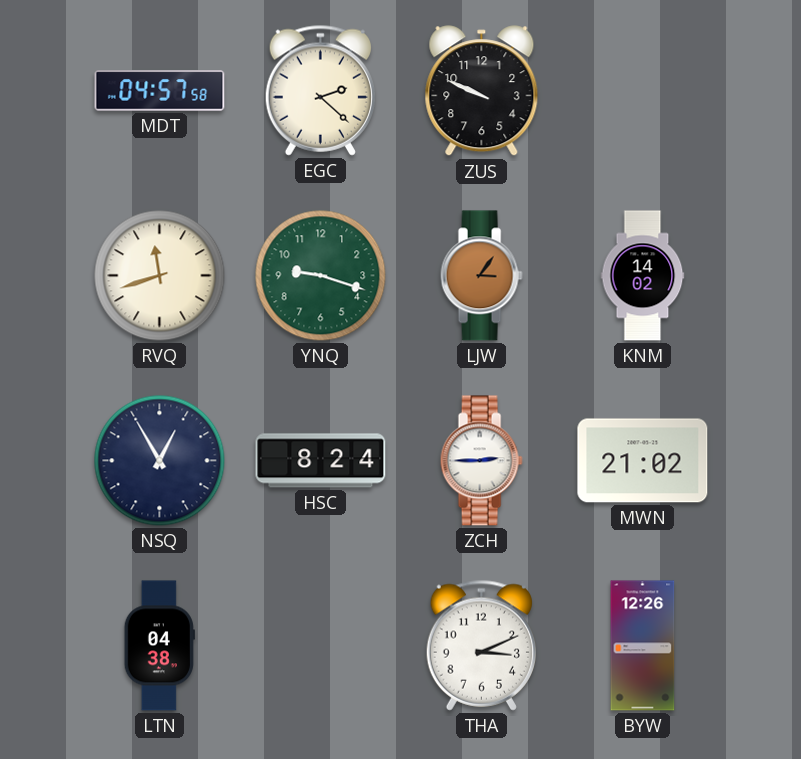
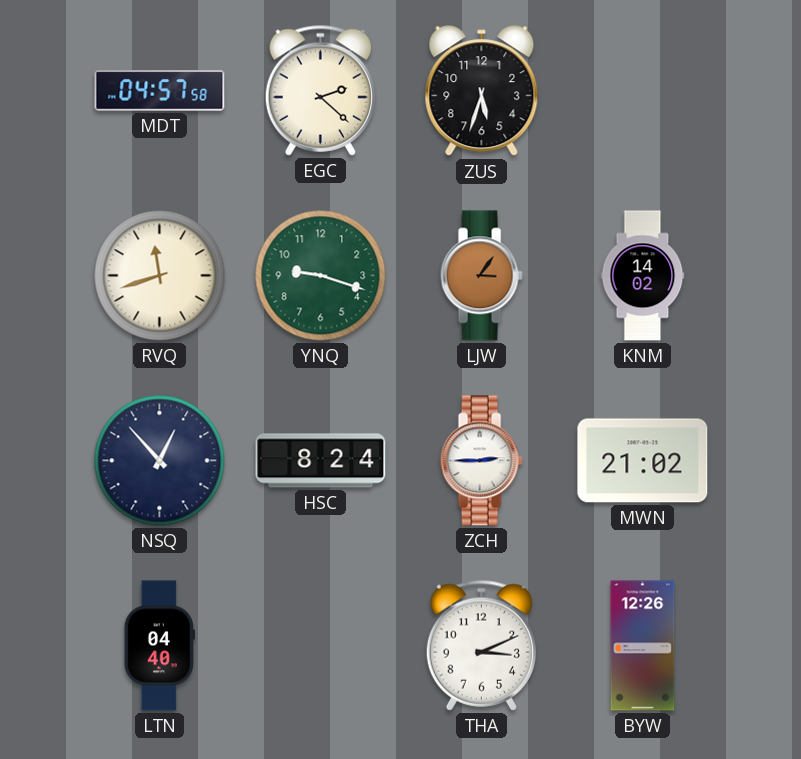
ZUS: 9:49 -> 5:33 (482, 91)
NSQ: 12:55 -> 12:53 (160, 461)
LTN: 04:38 -> 04:40 (159, 646)
